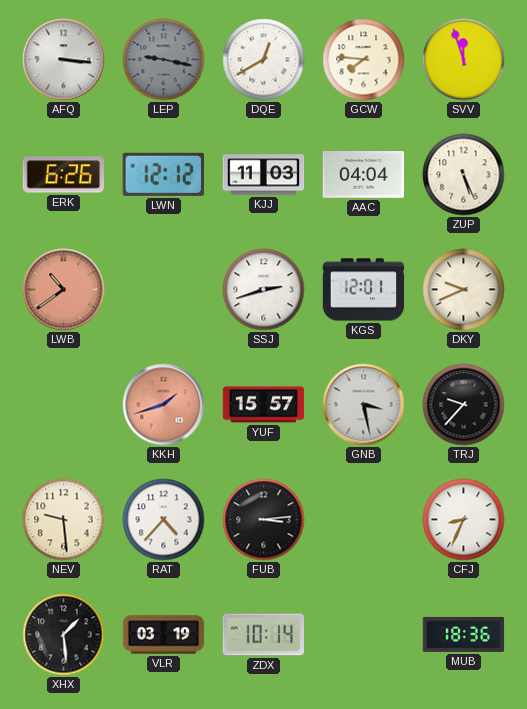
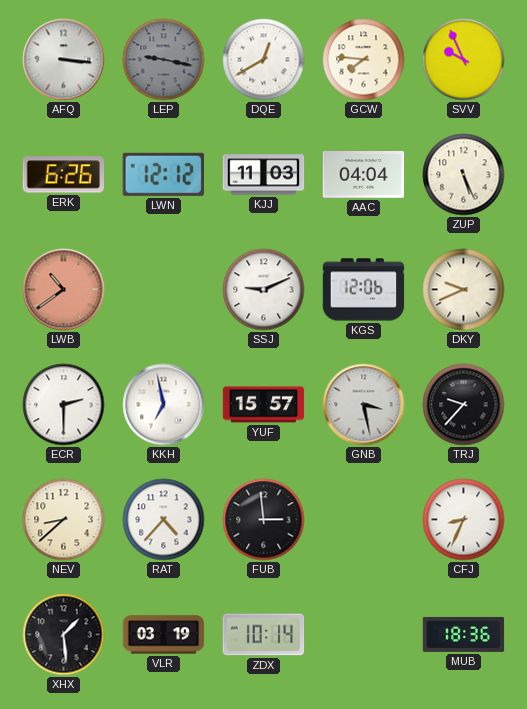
SVV: 11:57 -> 9:56 (464, 60)
SSJ: 2:42 -> 9:11 (264, 290)
KGS: 12:01 -> 12:06 (364, 290)
ECR: none -> 2:30 (64, 405)
KKH: 1:42 -> 6:58 (164, 405)
KKH dial: salmon -> white (164, 405)
NEV: 9:29 -> 8:38 (64, 520)
FUB: 3:14 -> 2:59 (264, 520)
